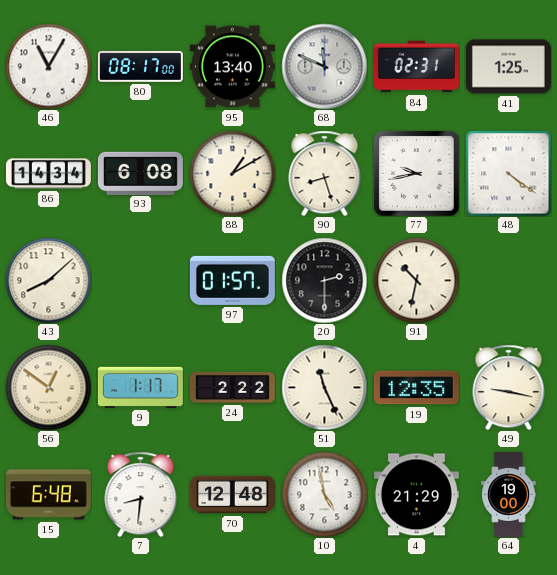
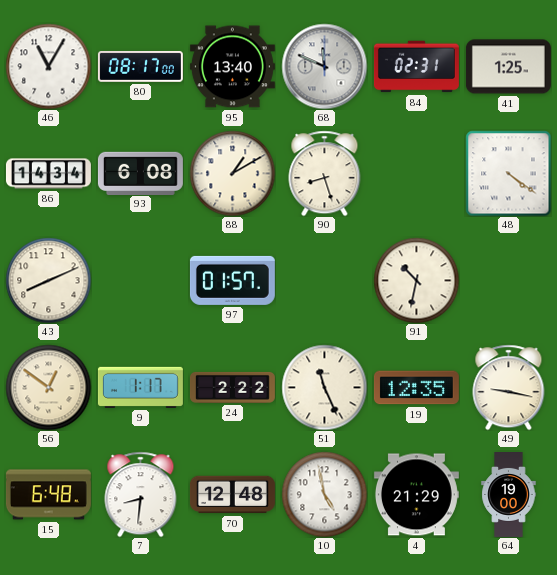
77: 9:43 -> none (416, 173)
43: 8:08 -> 8:11 (48, 280)
20: 2:30 -> none (324, 280)
